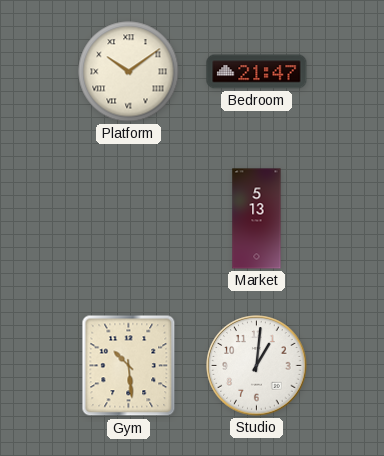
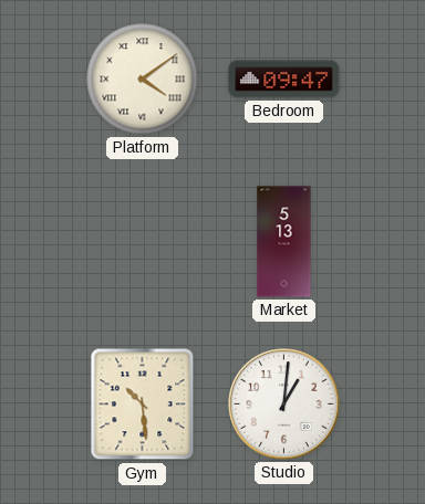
Platform: 10:09 -> 4:09 (143, 80)
Bedroom: 21:47 -> 09:47 (284, 80)
